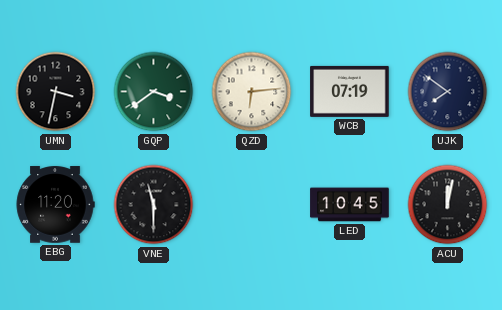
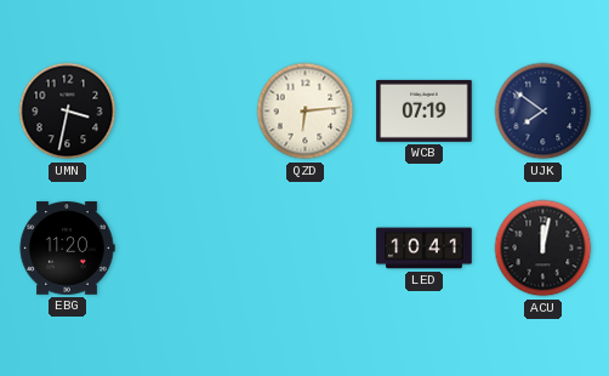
GQP: 3:39 -> none (154, 92)
VNE: 11:30 -> none (154, 205)
LED: 10:45 -> 10:41 (425, 249)
